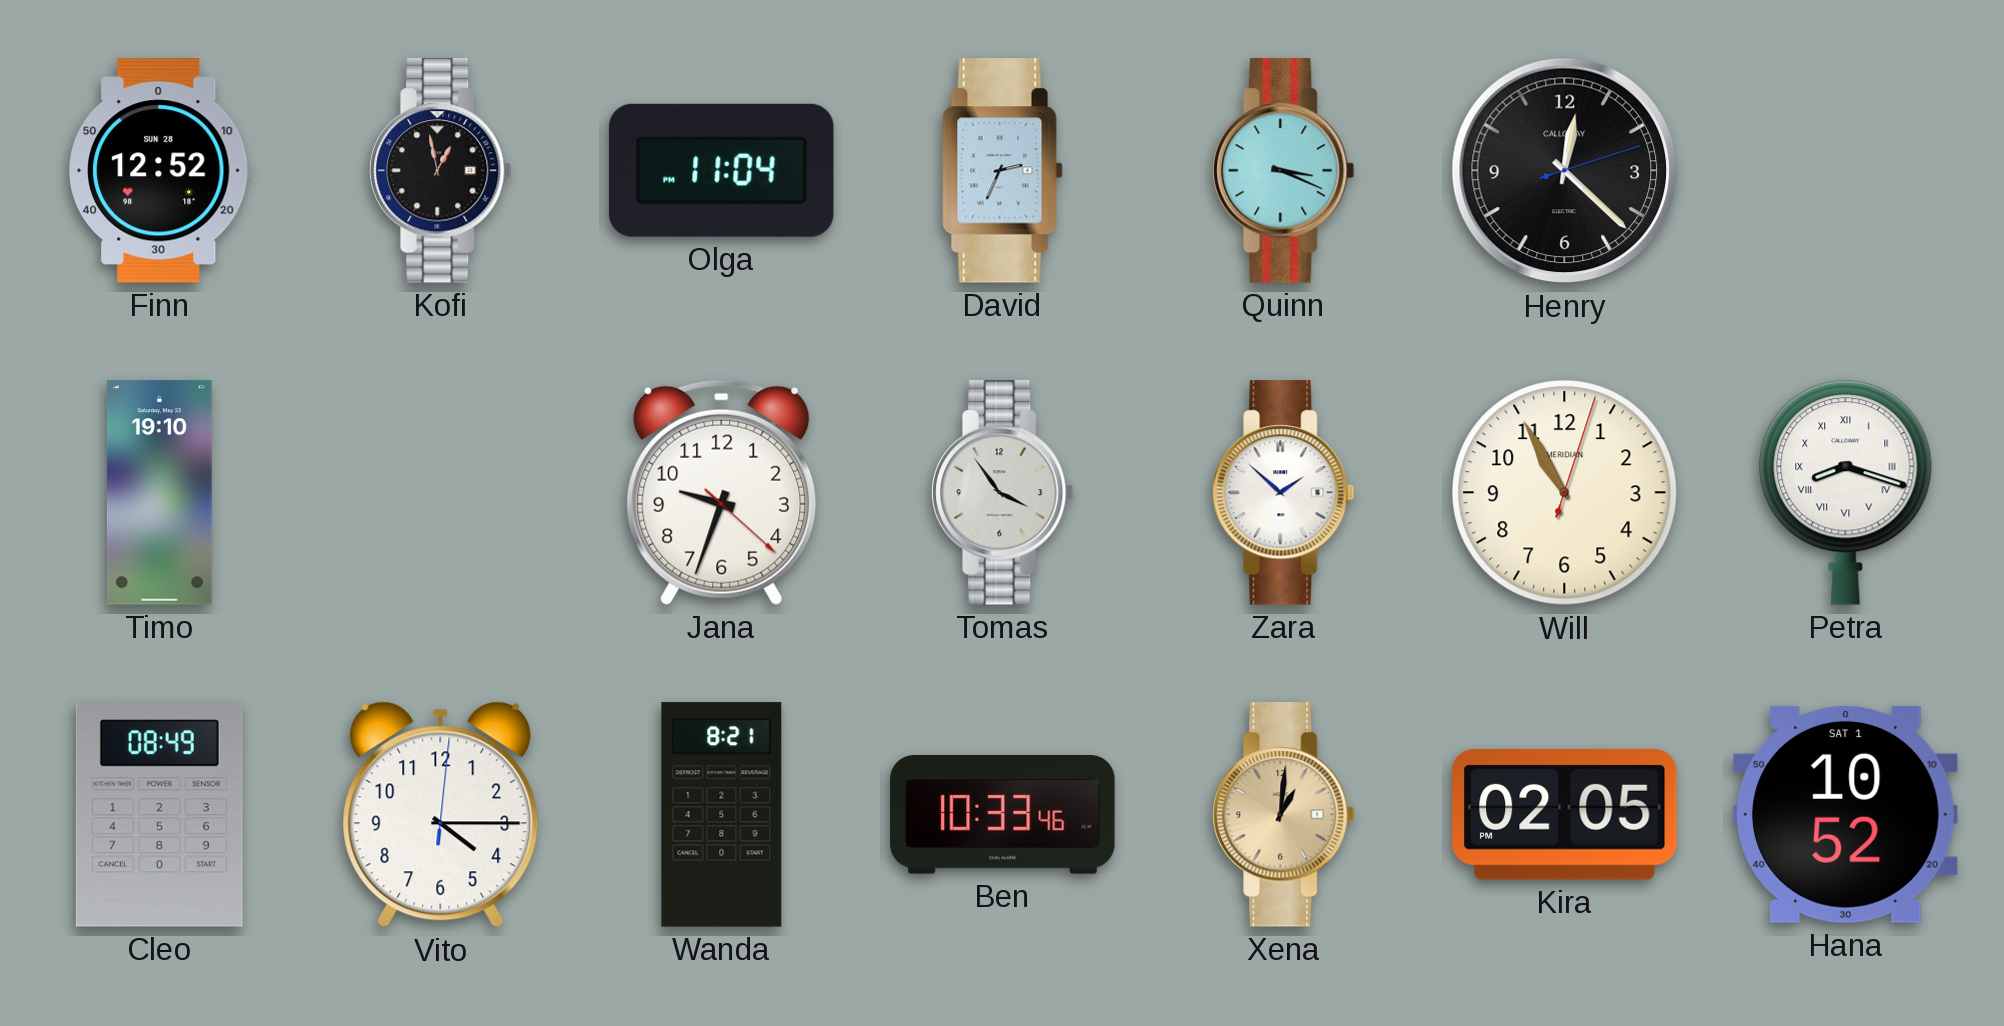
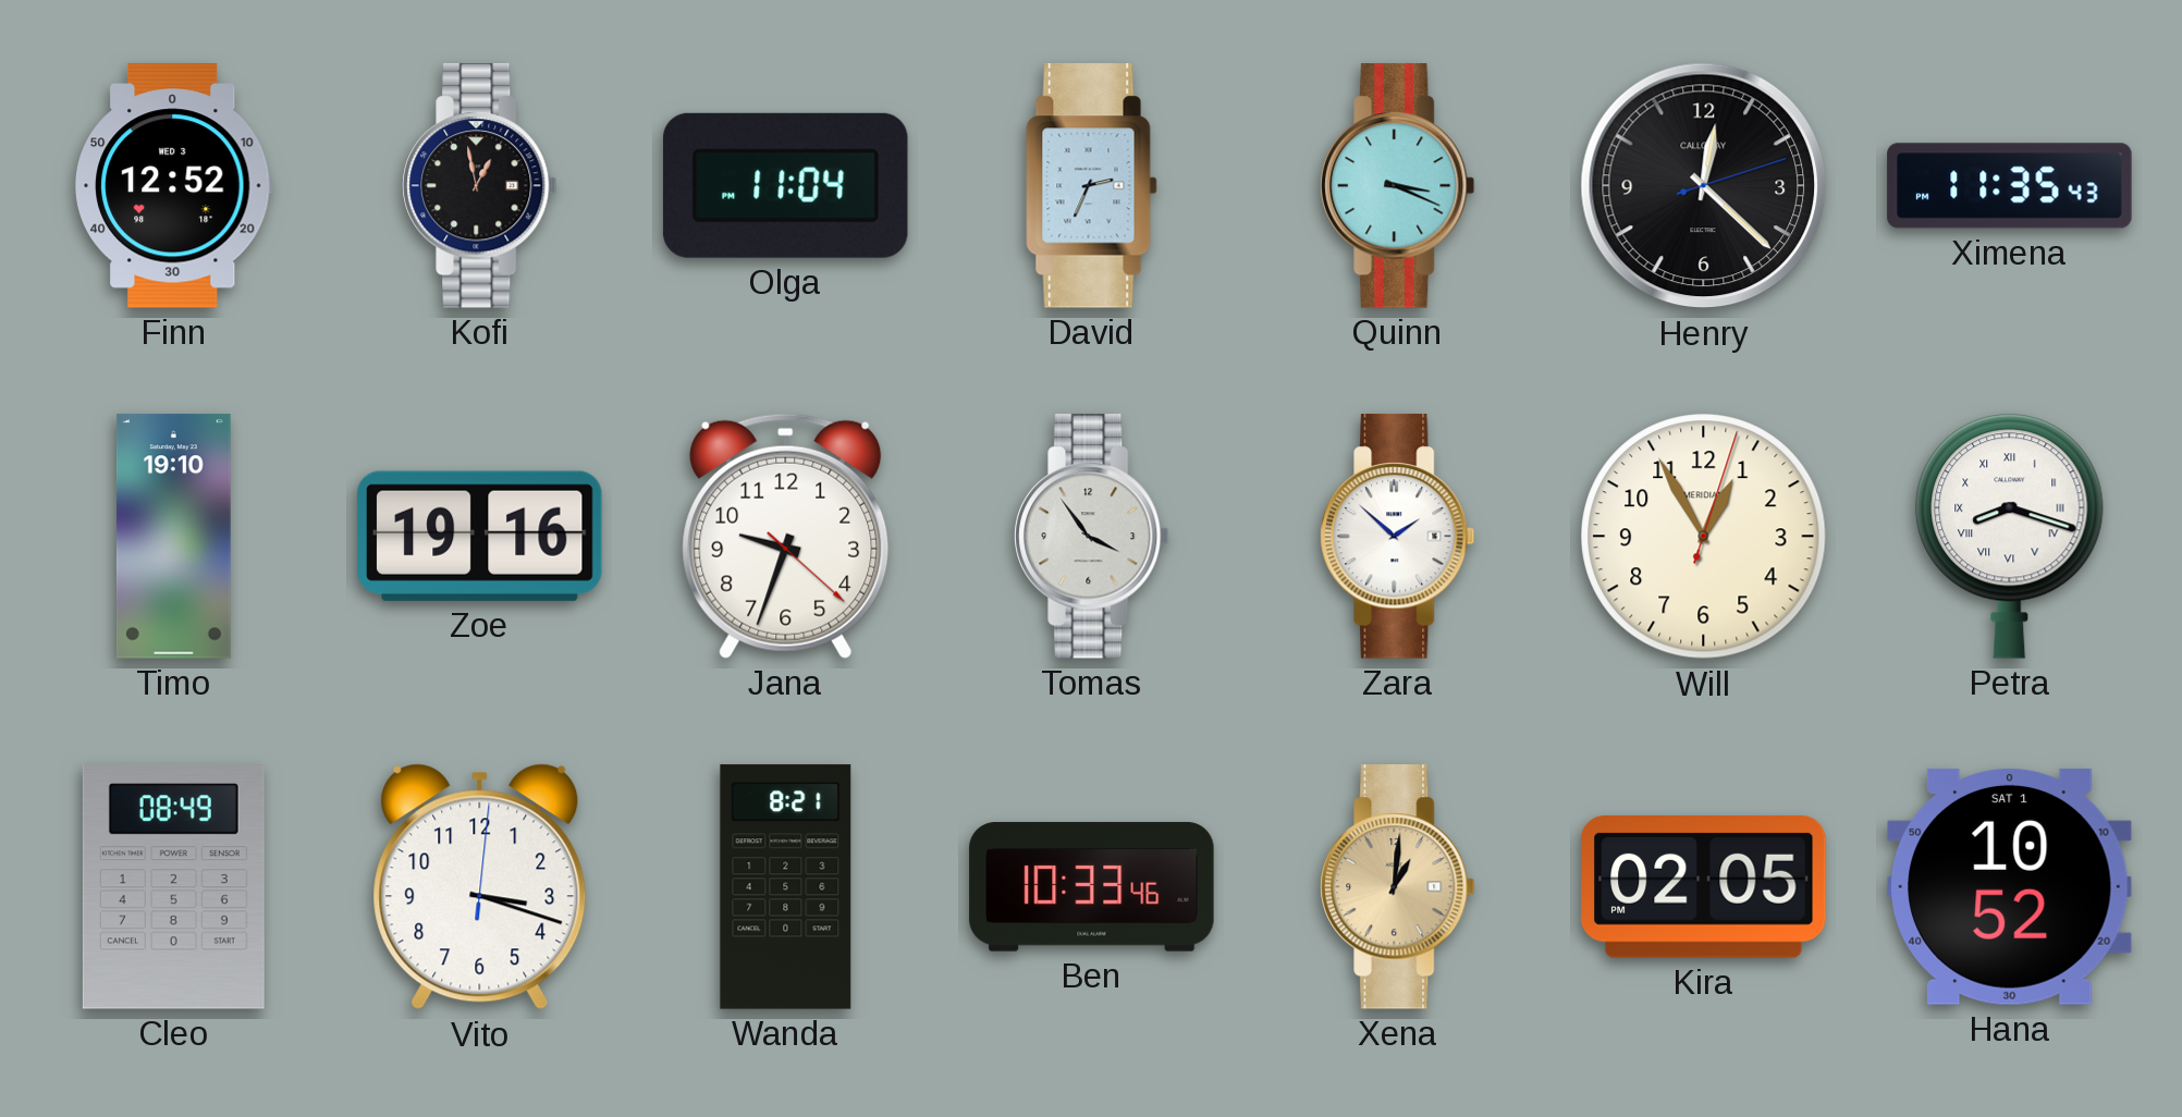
Finn date: SUN 28 -> WED 3 (174, 186)
Ximena: none -> 11:35 (2010, 186)
Zoe: none -> 19:16 (479, 536)
Will: 10:55 -> 12:55 (1704, 537)
Vito: 4:15 -> 3:18 (480, 887)
